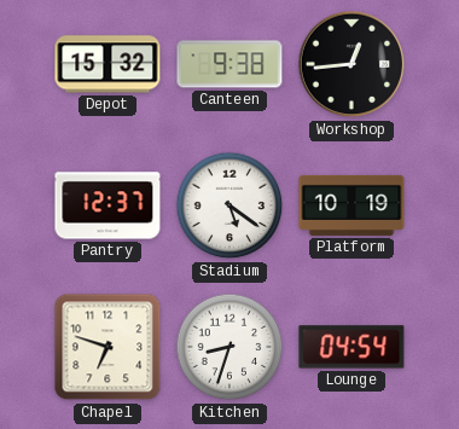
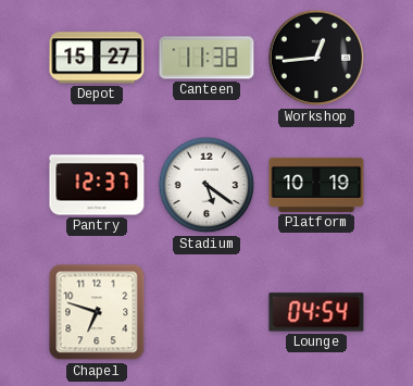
Depot: 15:32 -> 15:27 (97, 58)
Canteen: 9:38 -> 11:38 (206, 58)
Kitchen: 8:33 -> none (230, 347)
